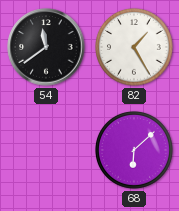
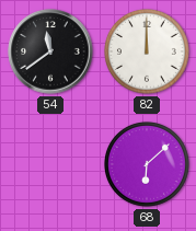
82: 1:25 -> 12:00 (148, 53)
